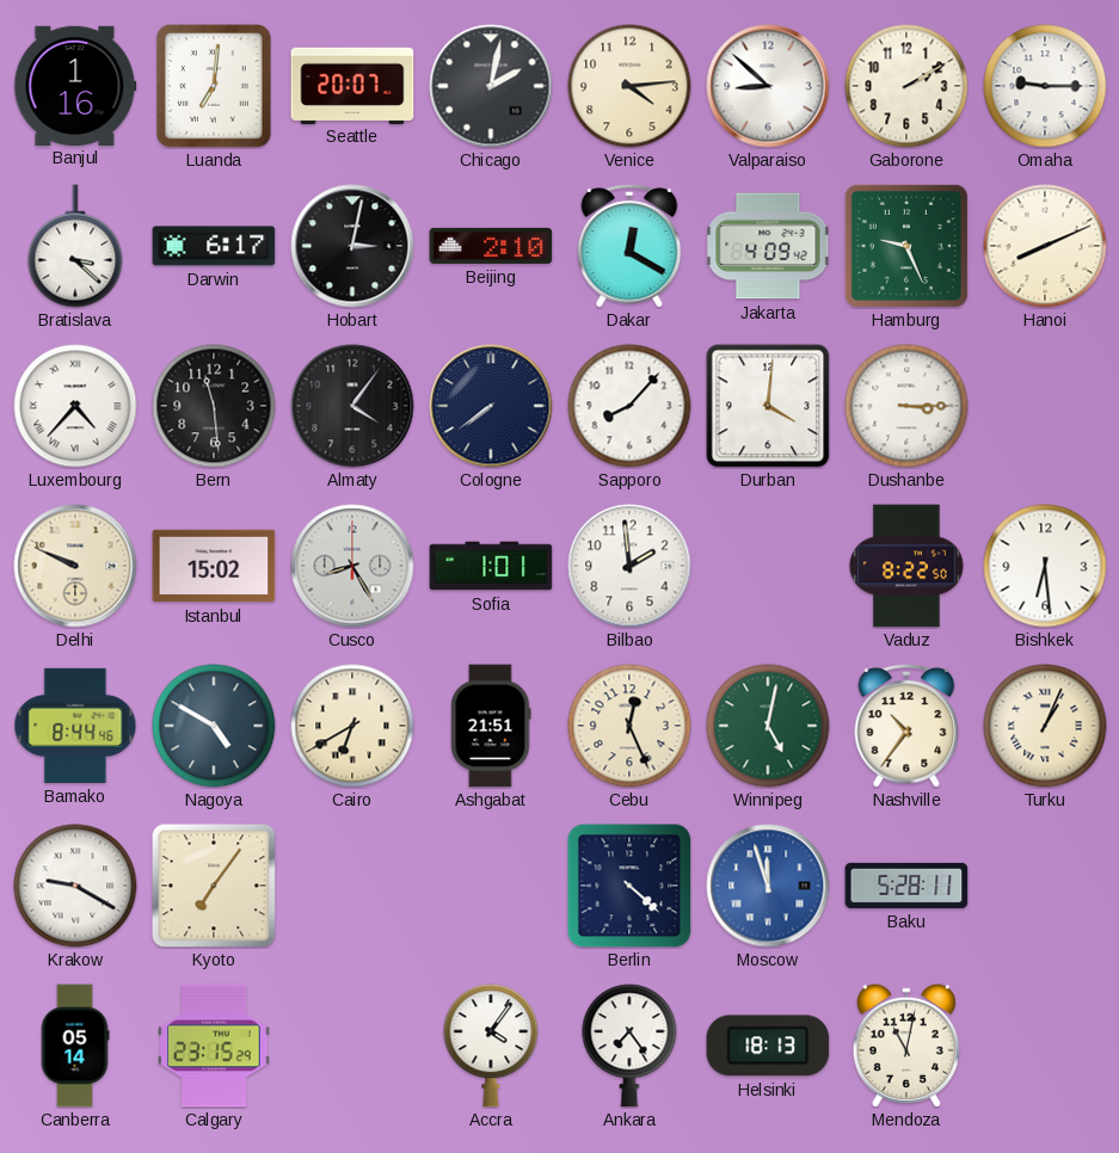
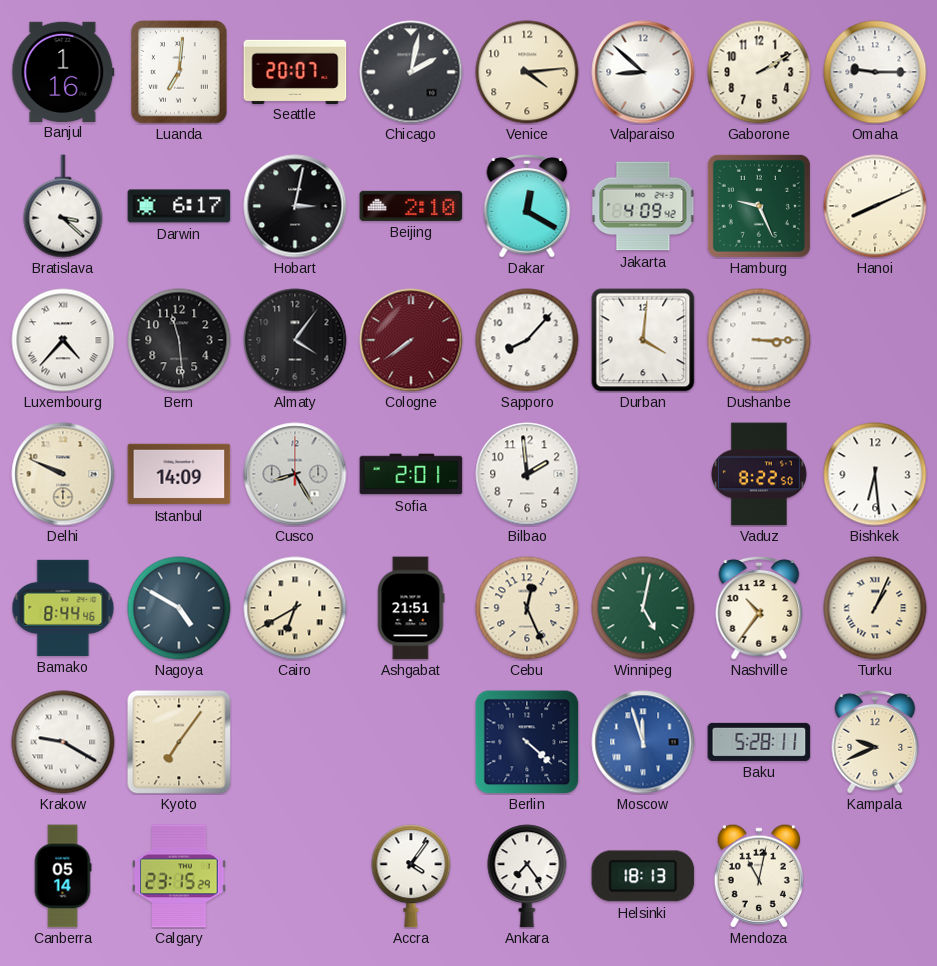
Cologne dial: navy -> burgundy (411, 340)
Istanbul: 15:02 -> 14:09 (179, 474)
Sofia: 1:01 -> 2:01 (411, 474)
Kampala: none -> 9:41 (875, 742)
